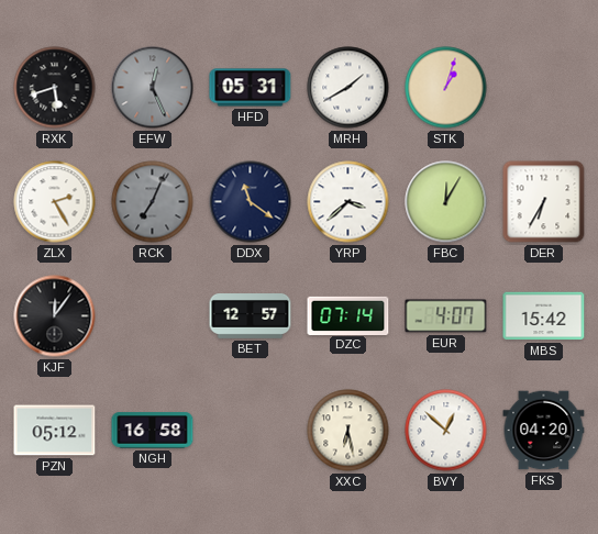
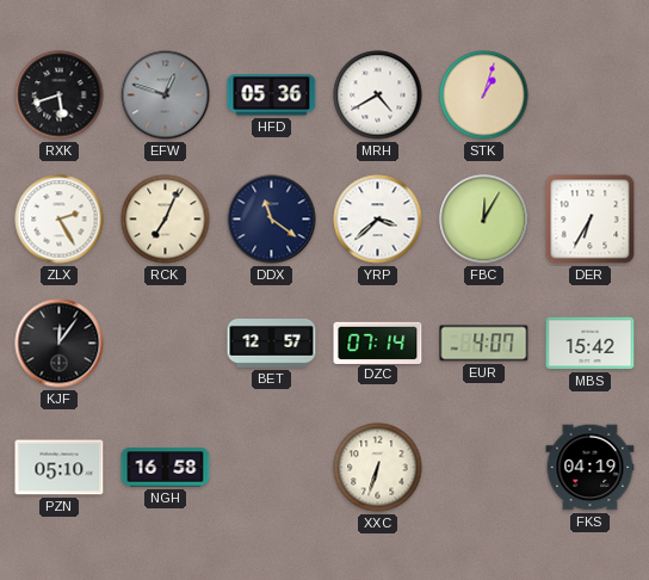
EFW: 12:26 -> 12:48 (166, 95)
HFD: 05:31 -> 05:36 (272, 95)
MRH: 1:40 -> 4:40 (378, 95)
RCK dial: grey -> cream (166, 220)
PZN: 05:12 -> 05:10 (60, 468)
XXC: 6:28 -> 6:33 (378, 468)
BVY: 12:52 -> none (446, 431)
FKS: 04:20 -> 04:19 (591, 468)
